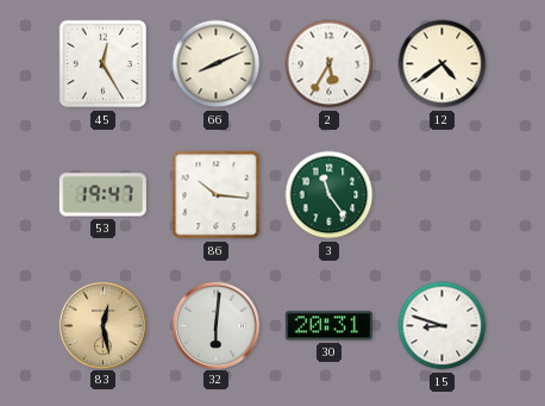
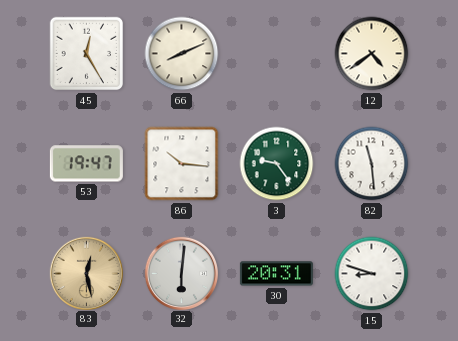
2: 5:35 -> none (330, 64)
3: 11:24 -> 9:24 (277, 164)
82: none -> 11:29 (372, 164)
